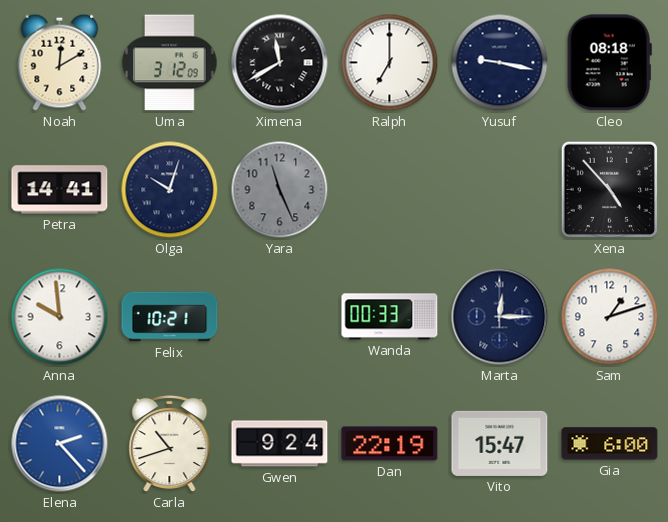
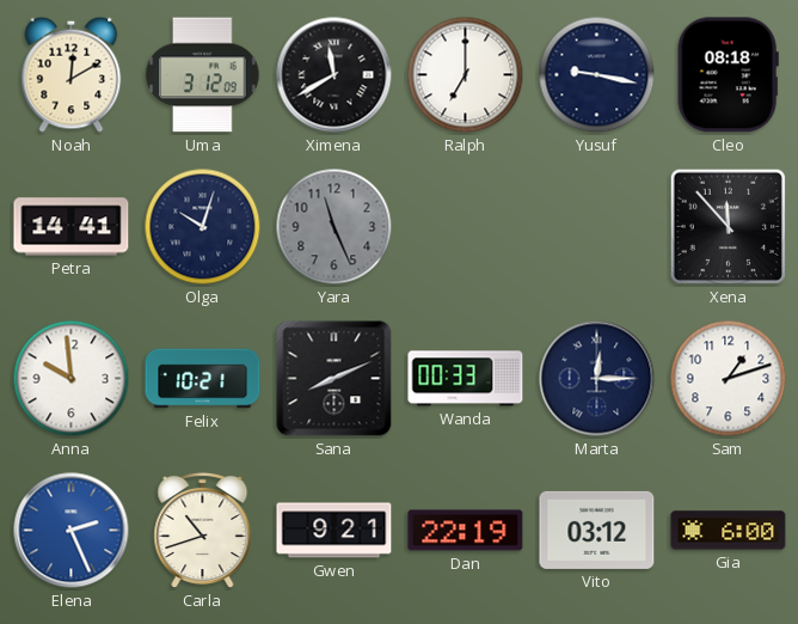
Xena: 4:53 -> 11:53 (728, 226)
Sana: none -> 8:11 (334, 379)
Elena: 2:23 -> 2:26 (72, 531)
Gwen: 9:24 -> 9:21 (334, 531)
Vito: 15:47 -> 03:12 (597, 530)
